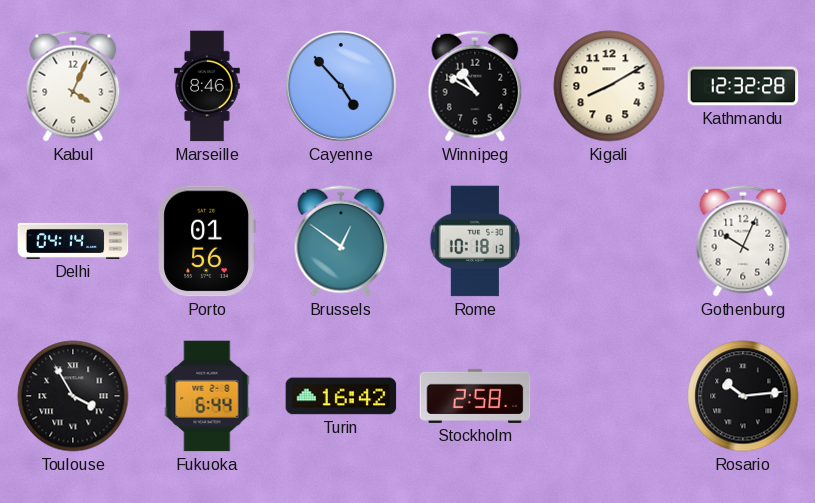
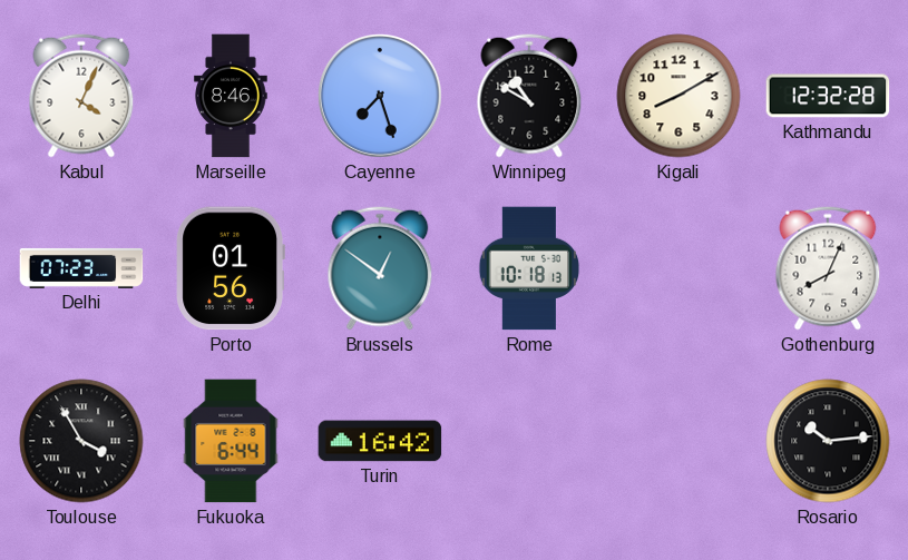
Cayenne: 4:53 -> 7:27 (380, 96)
Delhi: 04:14 -> 07:23 (81, 268)
Gothenburg: 10:04 -> 8:04 (828, 268)
Stockholm: 2:58 -> none (475, 396)
